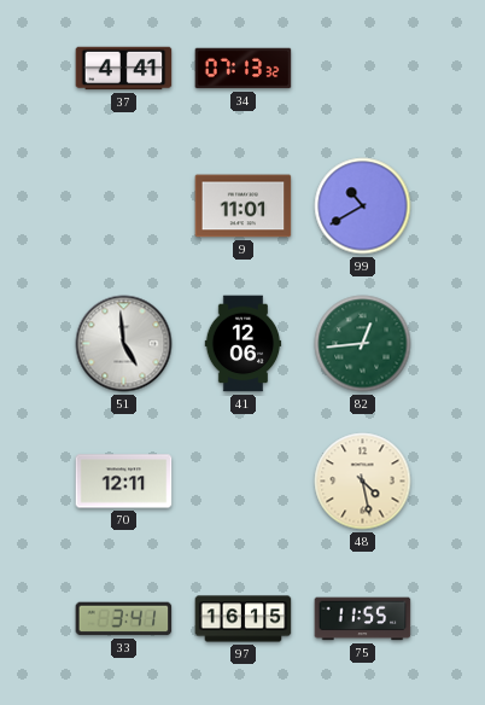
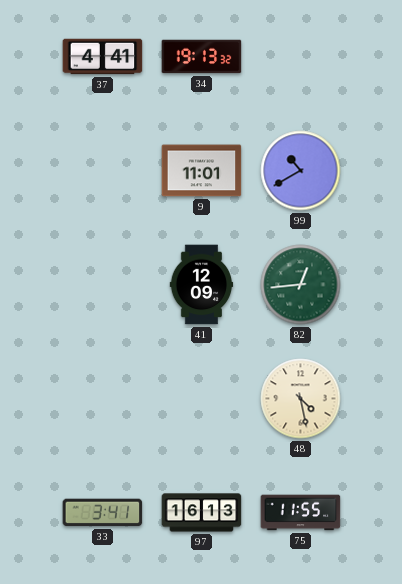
34: 07:13 -> 19:13 (202, 57)
51: 4:59 -> none (124, 344)
41: 12:06 -> 12:09 (202, 285)
70: 12:11 -> none (124, 482)
97: 16:15 -> 16:13 (202, 513)
